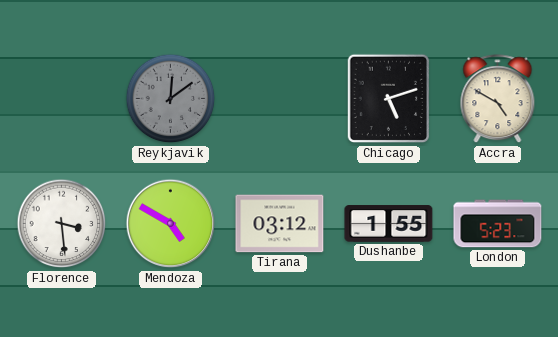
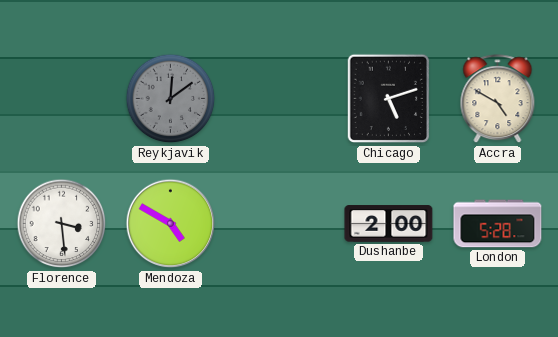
Tirana: 03:12 -> none (280, 224)
Dushanbe: 1:55 -> 2:00 (389, 224)
London: 5:23 -> 5:28 (498, 224)
